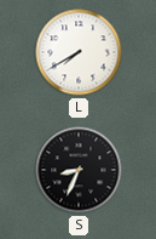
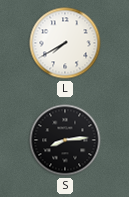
S: 8:34 -> 8:14 (65, 140)
